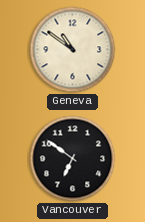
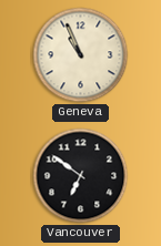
Geneva: 10:51 -> 10:56 (81, 55)
